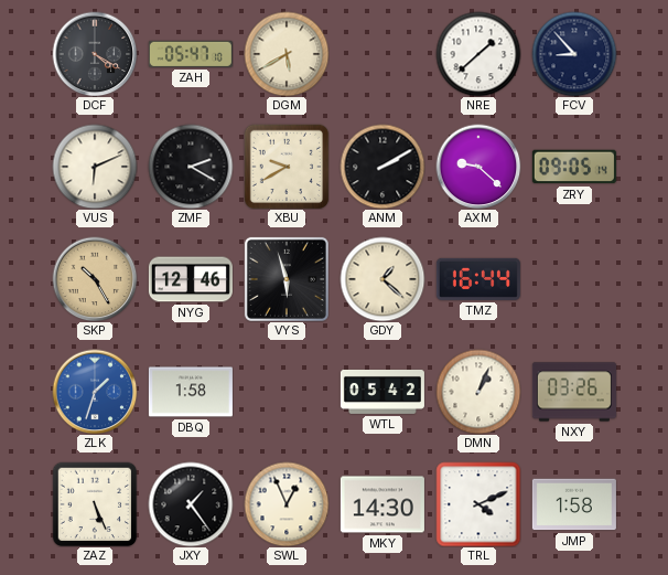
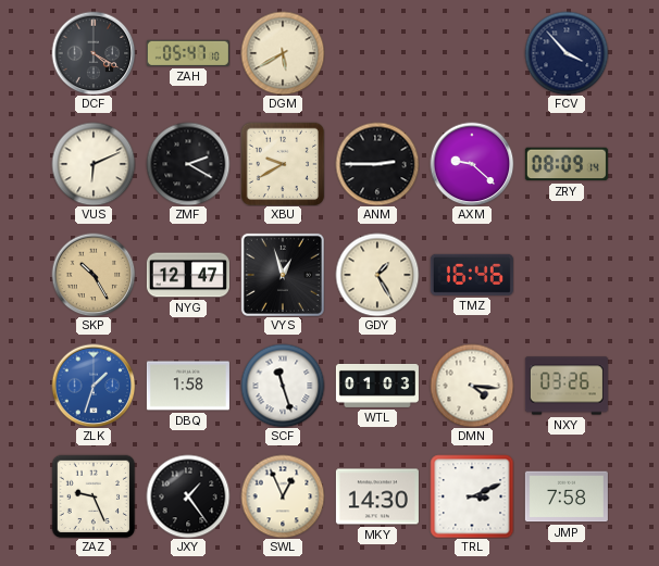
NRE: 1:38 -> none (478, 54)
FCV: 8:53 -> 3:53 (567, 53)
ANM: 2:10 -> 2:45 (377, 164)
ZRY: 09:05 -> 08:09 (567, 164)
NYG: 12:46 -> 12:47 (188, 275)
VYS: 5:57 -> 12:57 (283, 275)
GDY: 1:22 -> 1:25 (377, 275)
TMZ: 16:44 -> 16:46 (472, 275)
SCF: none -> 11:27 (283, 386)
WTL: 05:42 -> 01:03 (377, 386)
DMN: 1:04 -> 4:16 (472, 386)
ZAZ: 5:26 -> 9:26 (94, 496)
TRL: 4:11 -> 3:11 (472, 496)
JMP: 1:58 -> 7:58 (567, 496)
